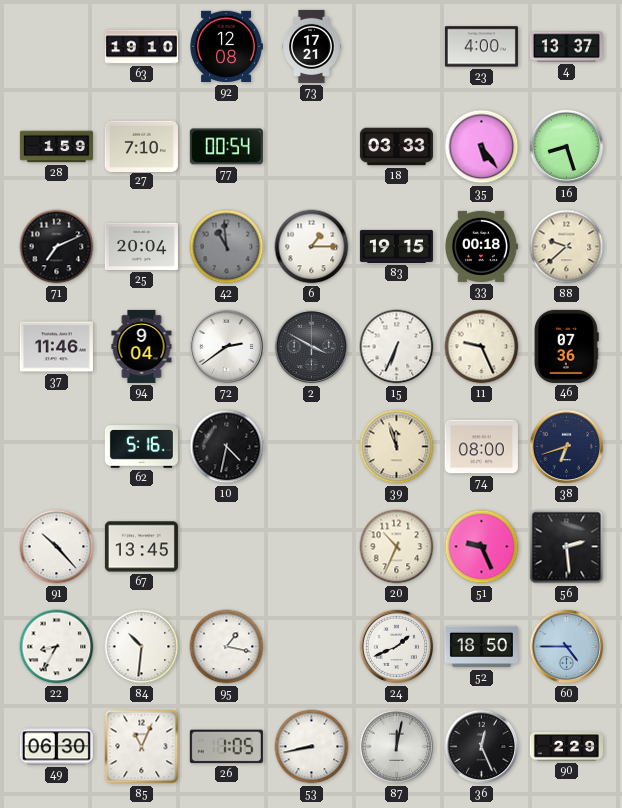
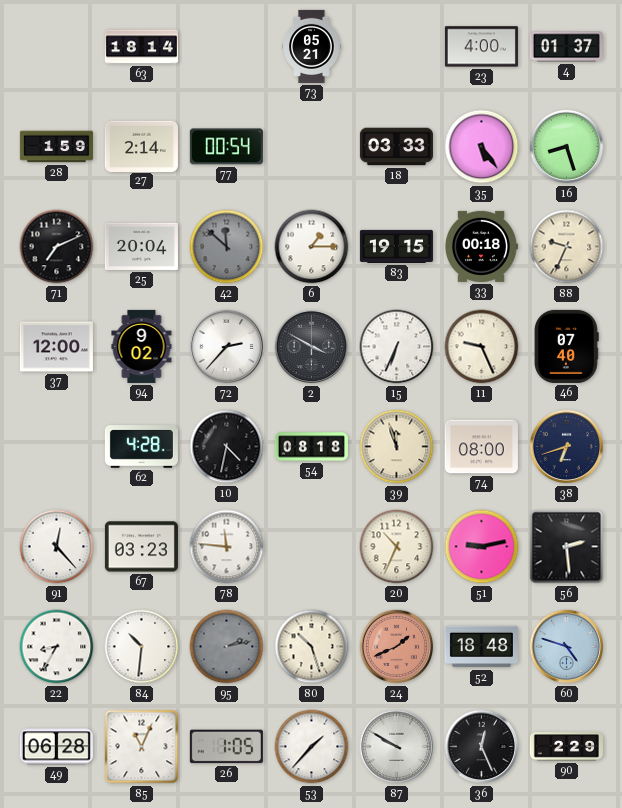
63: 19:10 -> 18:14 (141, 47)
92: 12:08 -> none (226, 47)
73: 17:21 -> 05:21 (312, 46)
4: 13:37 -> 01:37 (566, 47)
27: 7:10 -> 2:14 (141, 146)
42: 10:59 -> 11:52 (227, 247)
88: 9:38 -> 9:34 (567, 247)
37: 11:46 -> 12:00 (56, 347)
94: 9:04 -> 9:02 (142, 346)
72: 2:39 -> 2:37 (227, 347)
46: 07:36 -> 07:40 (566, 346)
62: 5:16 -> 4:28 (141, 447)
54: none -> 08:18 (311, 447)
91: 10:23 -> 12:23 (57, 547)
67: 13:45 -> 03:23 (141, 547)
78: none -> 11:46 (227, 547)
51: 9:26 -> 9:13 (482, 547)
95: 1:17 -> 2:13 (227, 647)
95 dial: white -> grey (227, 647)
80: none -> 10:27 (312, 647)
24 dial: white -> salmon (397, 647)
52: 18:50 -> 18:48 (481, 647)
60: 4:45 -> 4:48 (567, 647)
49: 06:30 -> 06:28 (56, 747)
53: 8:43 -> 1:37 (312, 747)
87: 12:02 -> 9:50 (397, 747)
